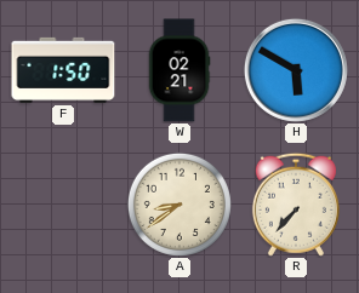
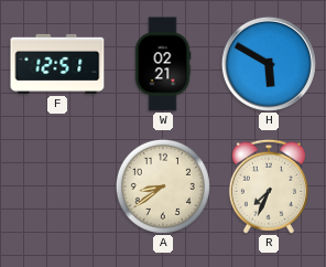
F: 1:50 -> 12:51 (57, 64)
R: 7:37 -> 7:34 (269, 186)
